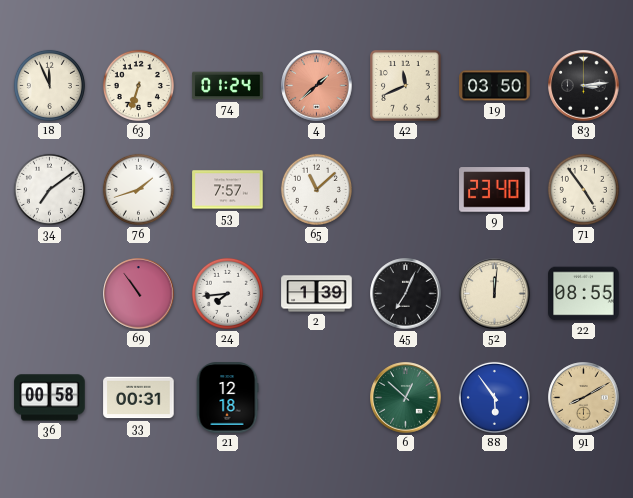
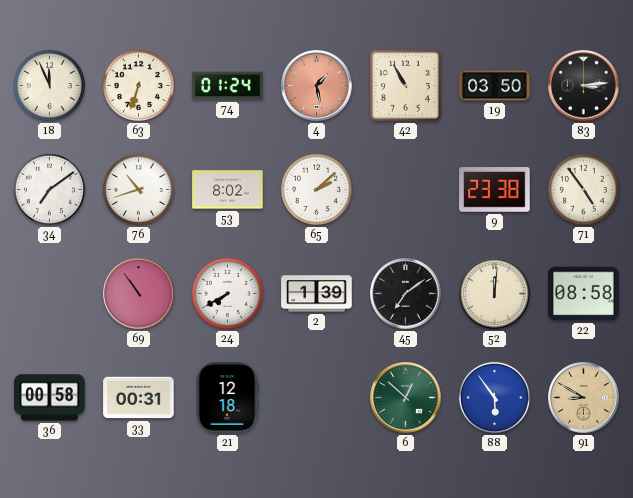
4: 1:38 -> 1:28 (317, 86)
42: 11:41 -> 10:55 (406, 86)
76: 1:42 -> 10:42 (138, 189)
53: 7:57 -> 8:02 (228, 190)
65: 11:08 -> 2:08 (316, 189)
9: 23:40 -> 23:38 (495, 190)
24: 7:44 -> 7:40 (227, 293)
45: 7:04 -> 7:09 (406, 294)
22: 08:55 -> 08:58 (584, 294)
91: 8:10 -> 8:50 (584, 398)
